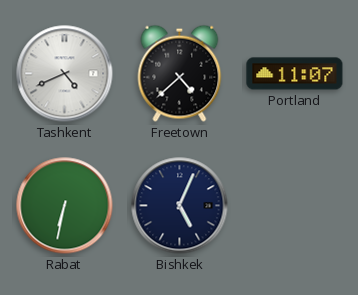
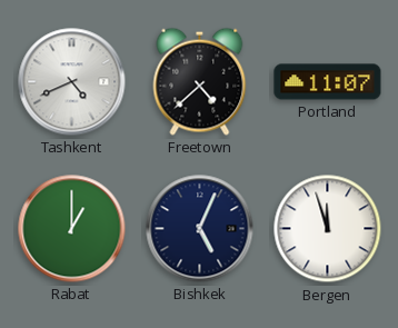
Rabat: 6:32 -> 1:00 (72, 229)
Bergen: none -> 11:57 (328, 229)
